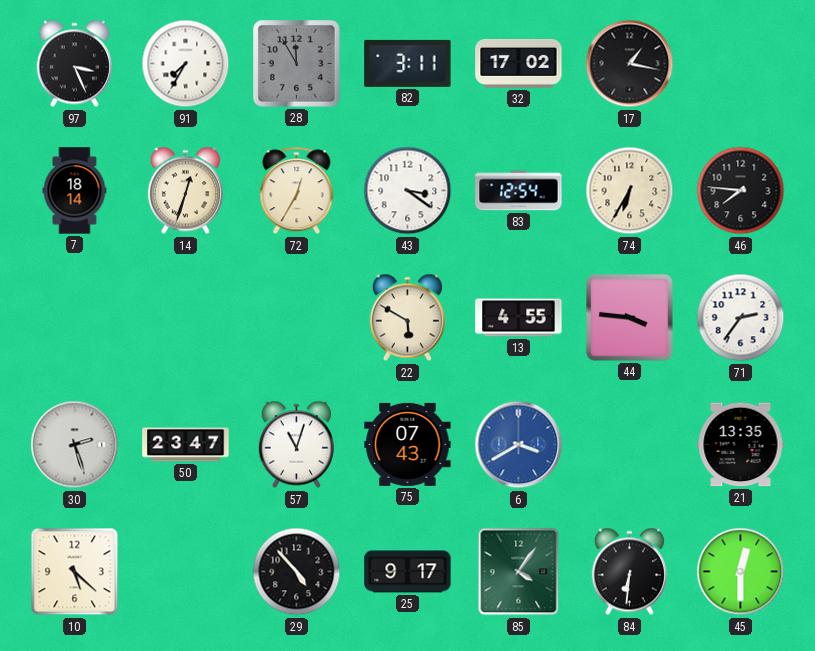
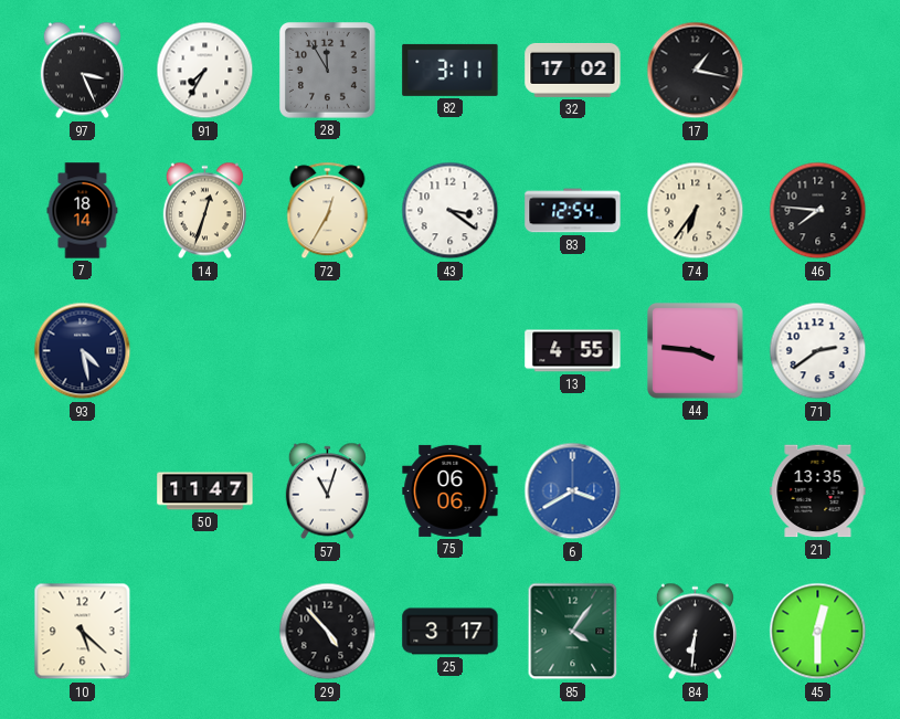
74: 6:35 -> 6:36 (696, 211)
93: none -> 4:28 (83, 351)
22: 5:50 -> none (407, 318)
71: 2:36 -> 2:39 (818, 351)
30: 2:27 -> none (75, 445)
50: 23:47 -> 11:47 (205, 491)
75: 07:43 -> 06:06 (451, 490)
25: 9:17 -> 3:17 (451, 632)
